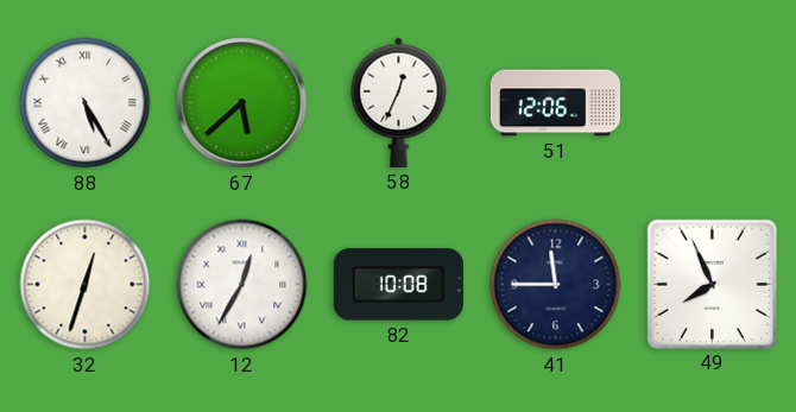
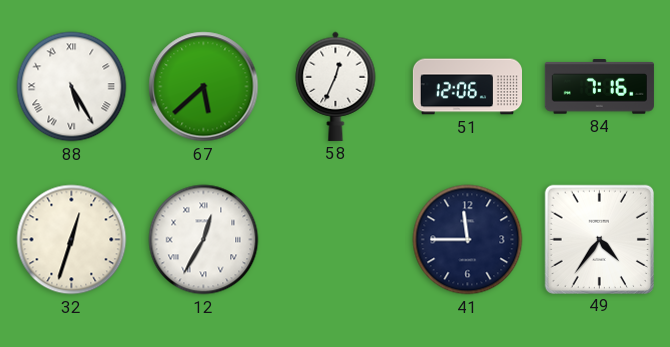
84: none -> 7:16 (599, 87)
82: 10:08 -> none (398, 285)
49: 7:56 -> 4:36 (599, 239)
